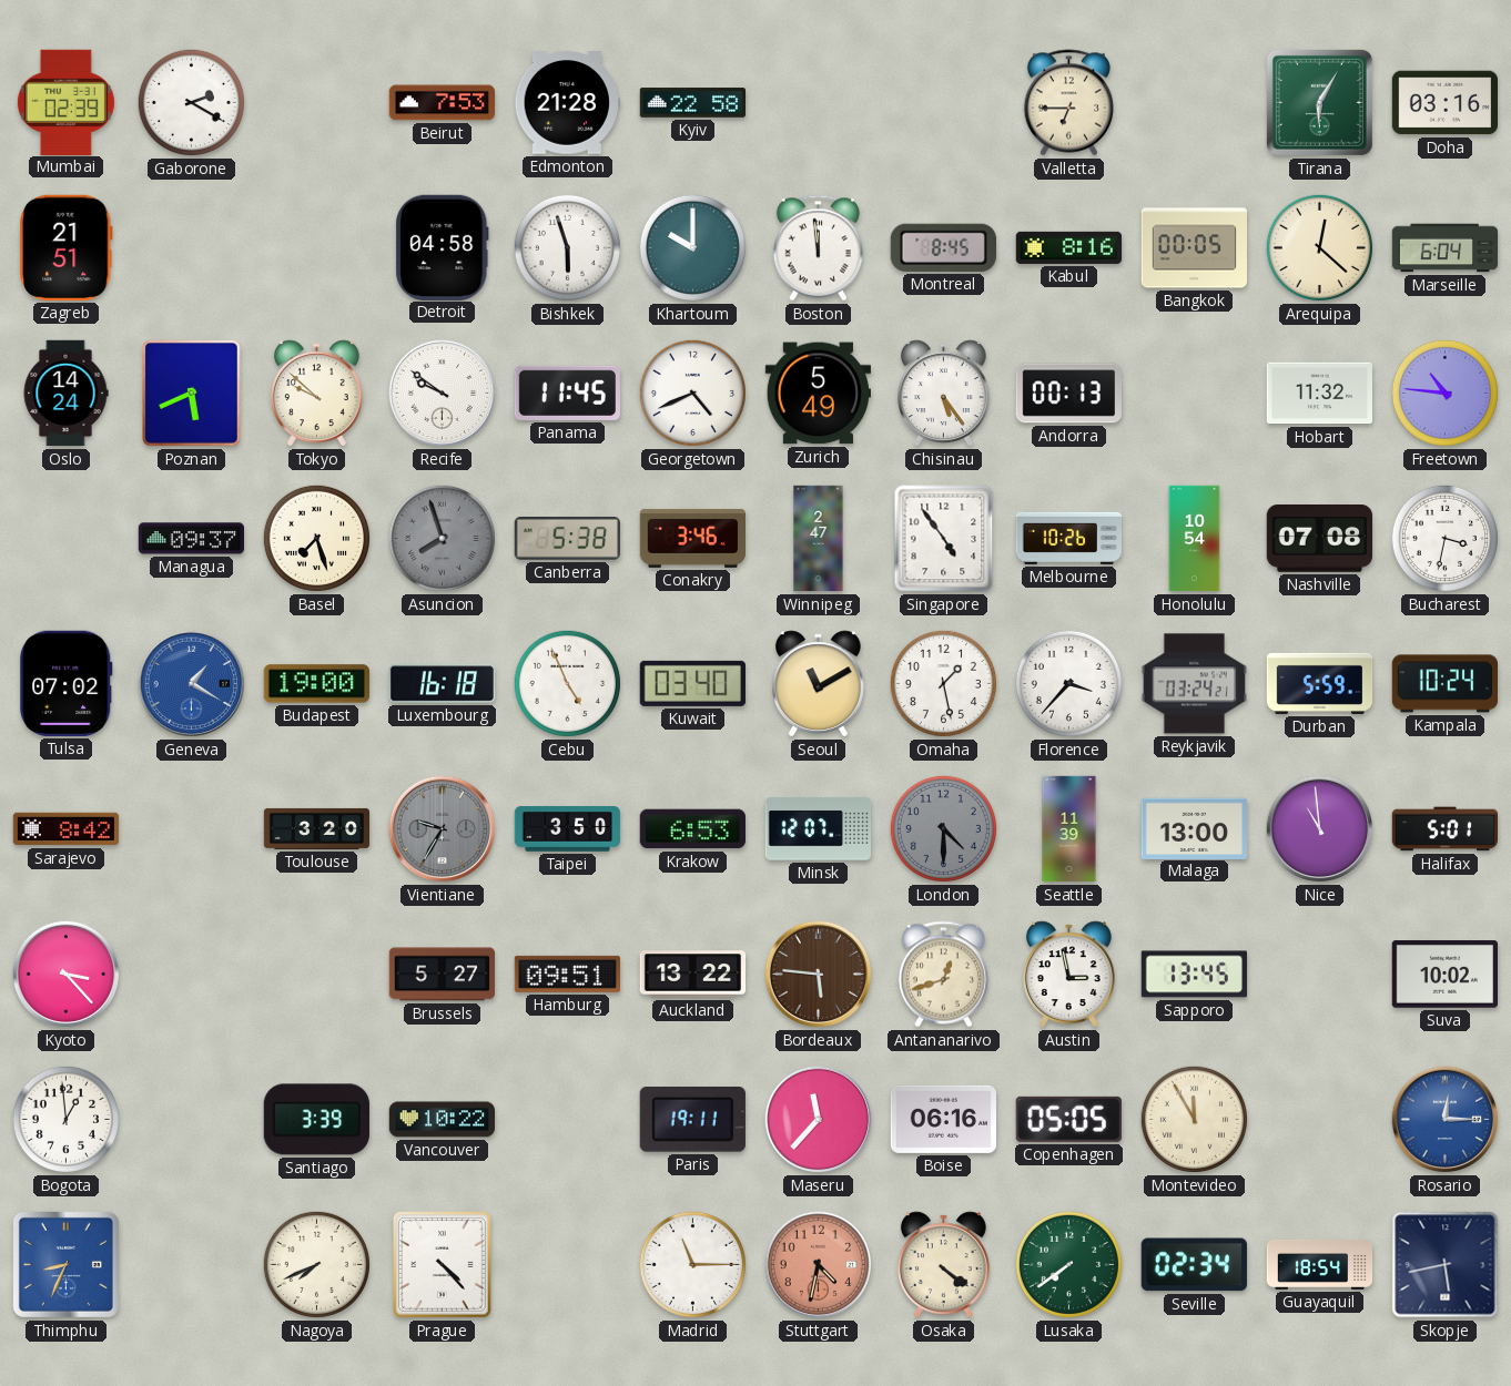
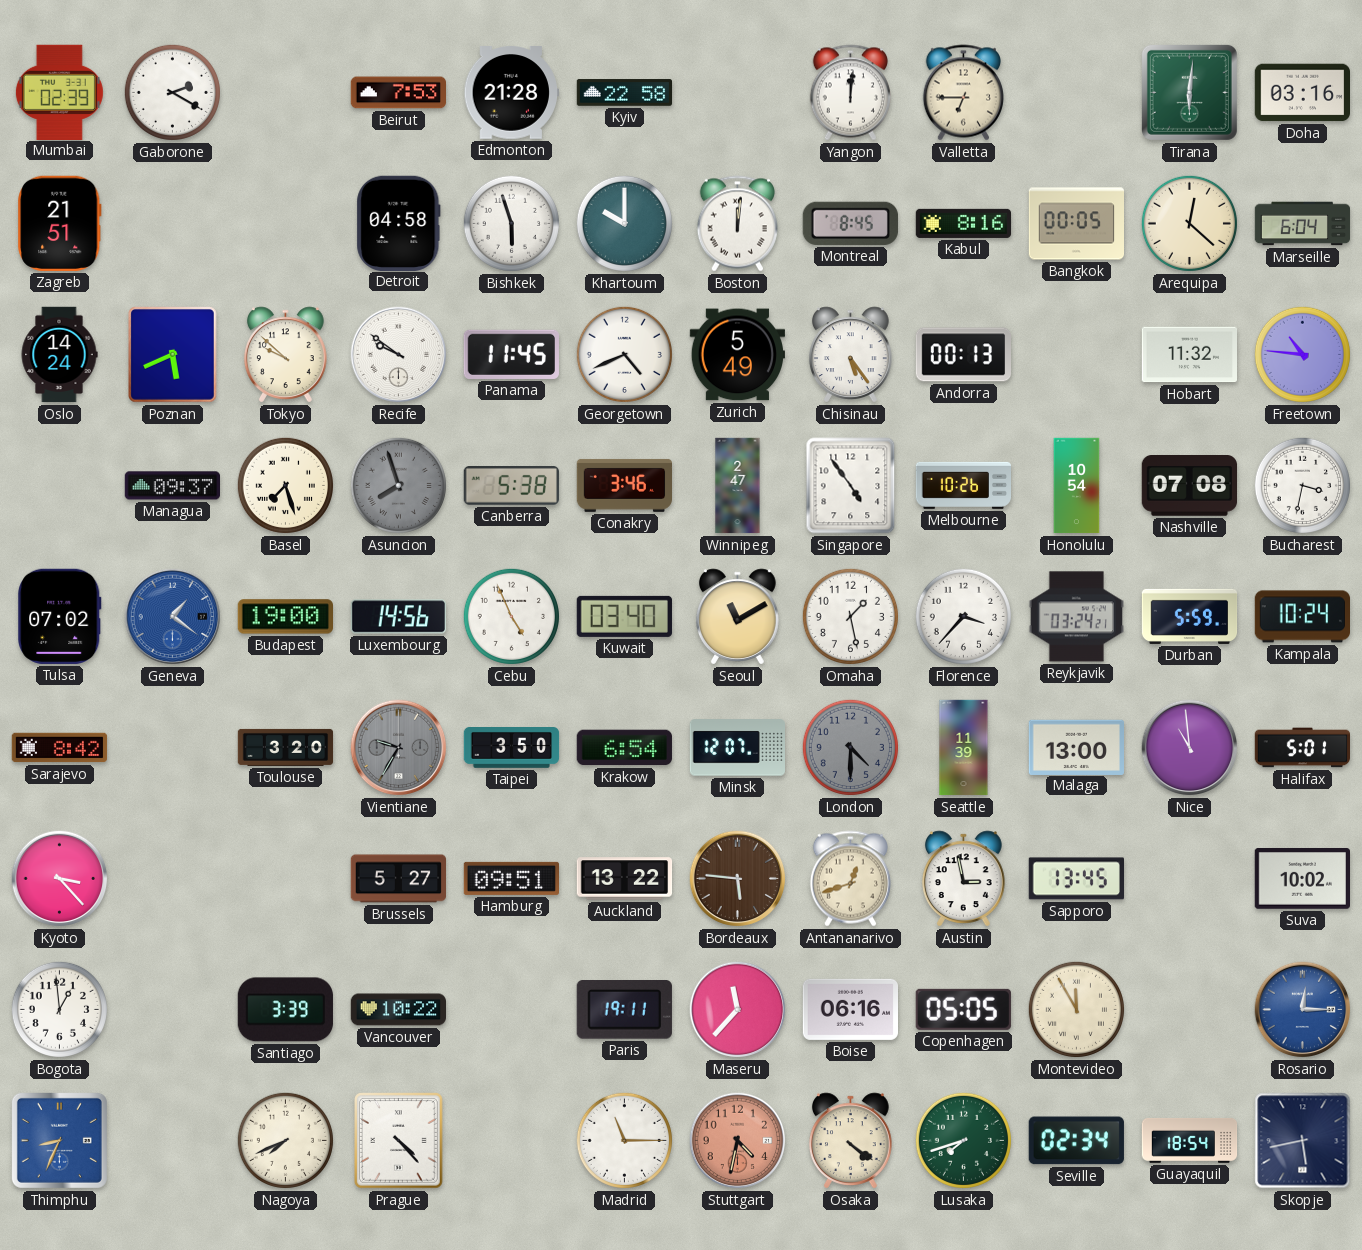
Yangon: none -> 12:01 (850, 93)
Tirana: 6:05 -> 6:01 (1189, 92)
Boston: 11:59 -> 12:01 (737, 224)
Geneva: 1:20 -> 1:21 (173, 617)
Luxembourg: 16:18 -> 14:56 (398, 617)
Krakow: 6:53 -> 6:54 (624, 748)
Lusaka: 7:39 -> 7:42 (963, 1140)
